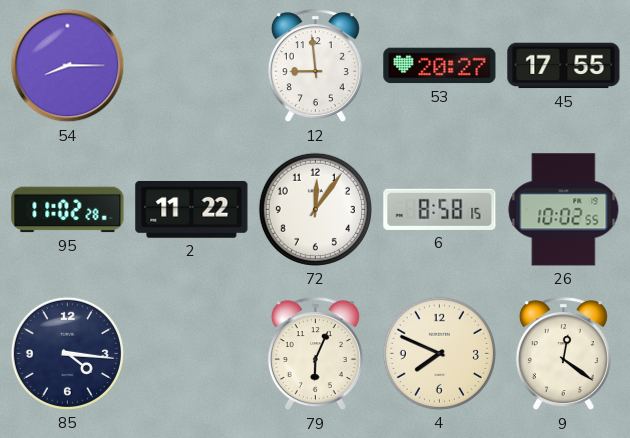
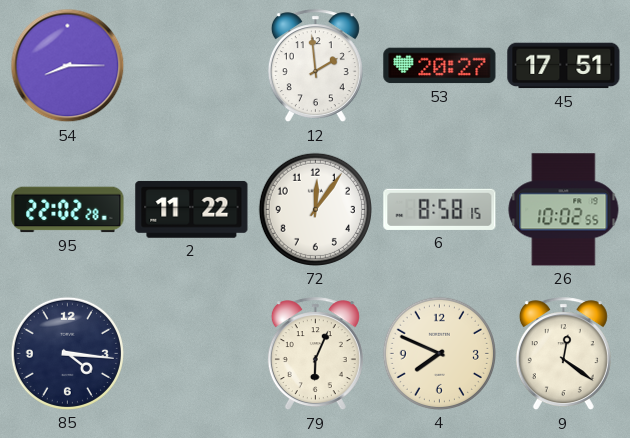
12: 8:59 -> 1:59 (315, 66)
45: 17:55 -> 17:51 (564, 66)
95: 11:02 -> 22:02 (68, 210)
